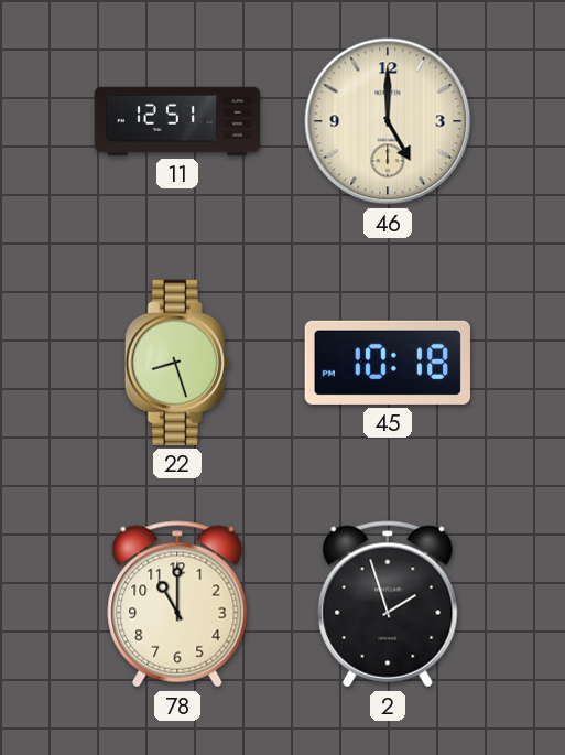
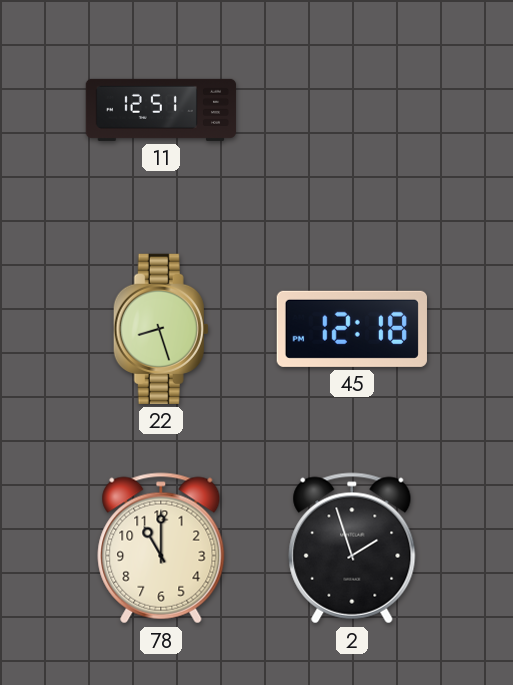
46: 5:00 -> none (388, 121)
45: 10:18 -> 12:18 (352, 329)
